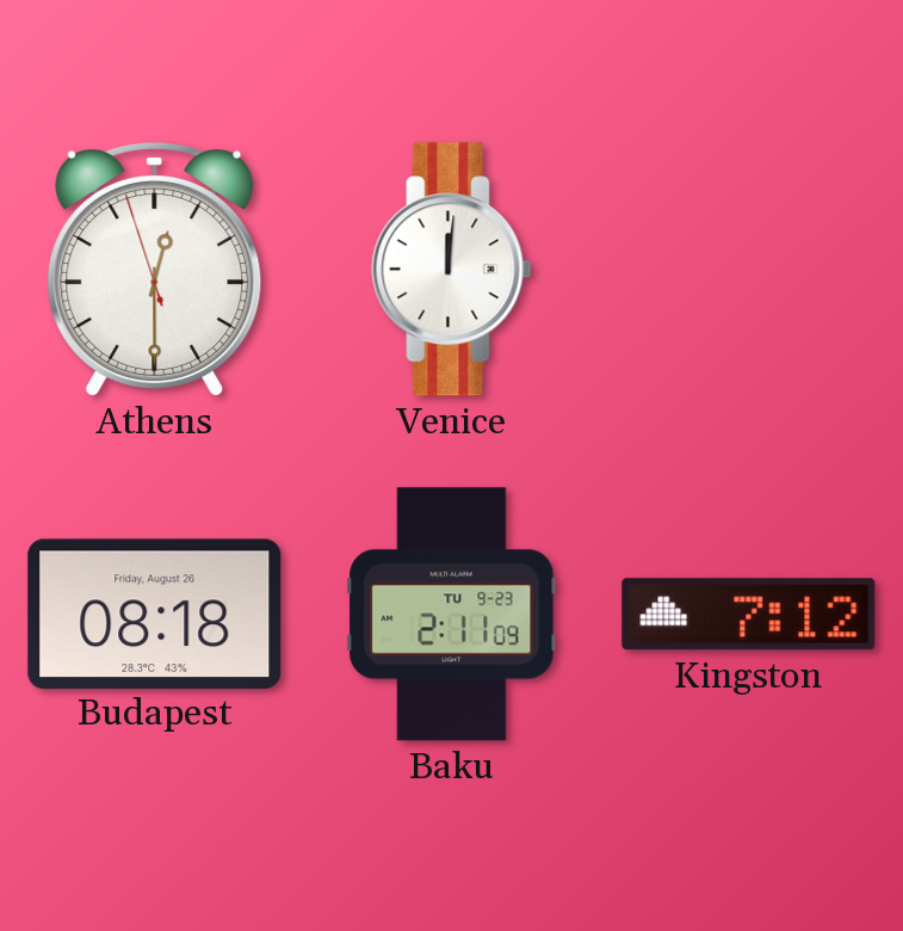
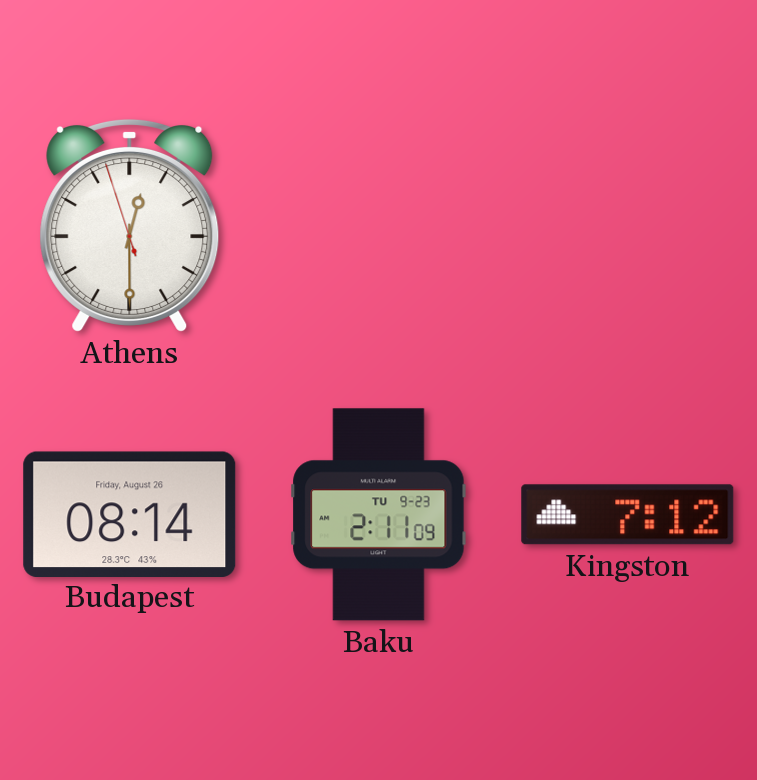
Venice: 12:01 -> none (452, 270)
Budapest: 08:18 -> 08:14 (130, 514)
